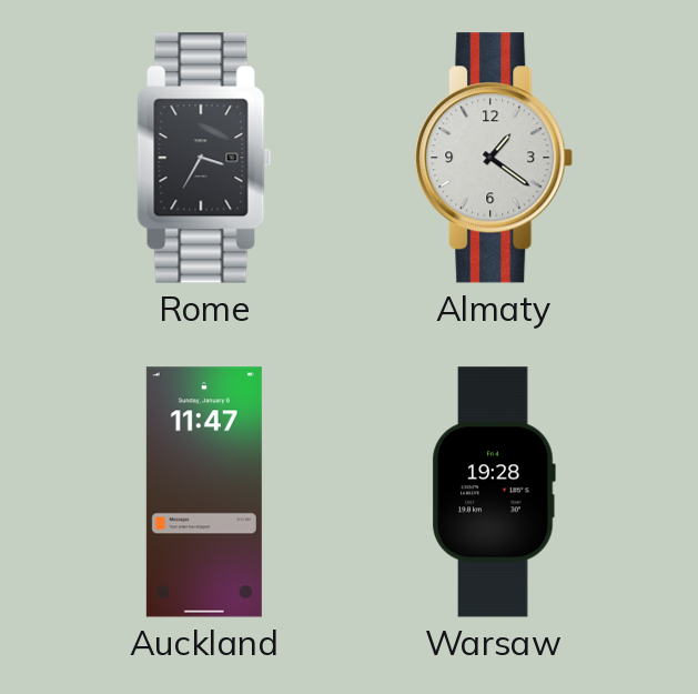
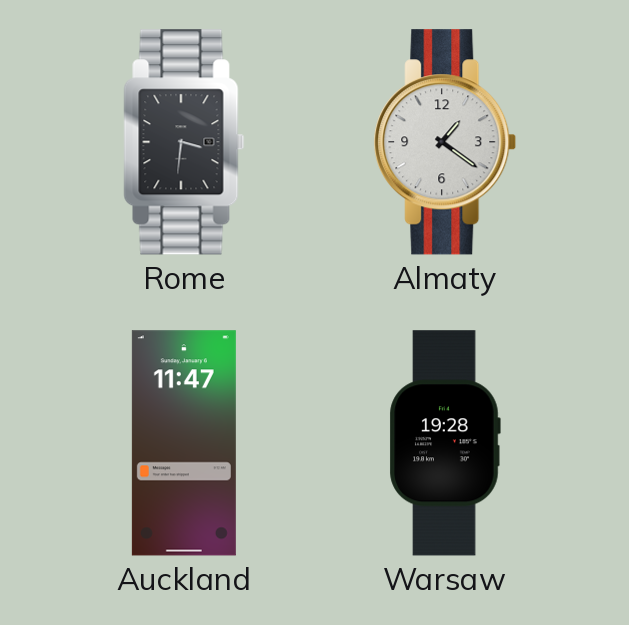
Rome: 3:35 -> 3:31 (184, 142)
